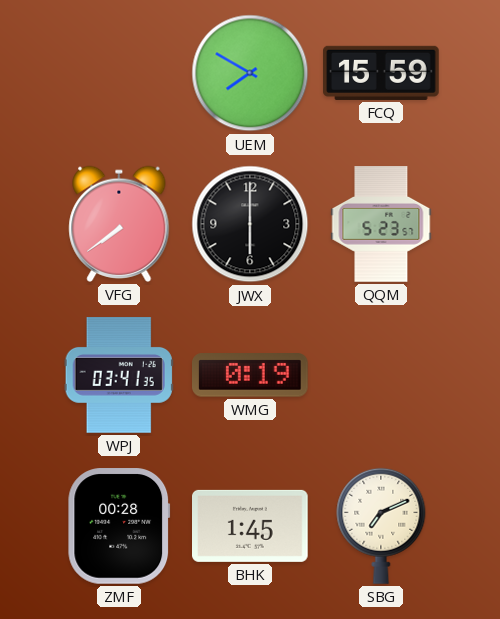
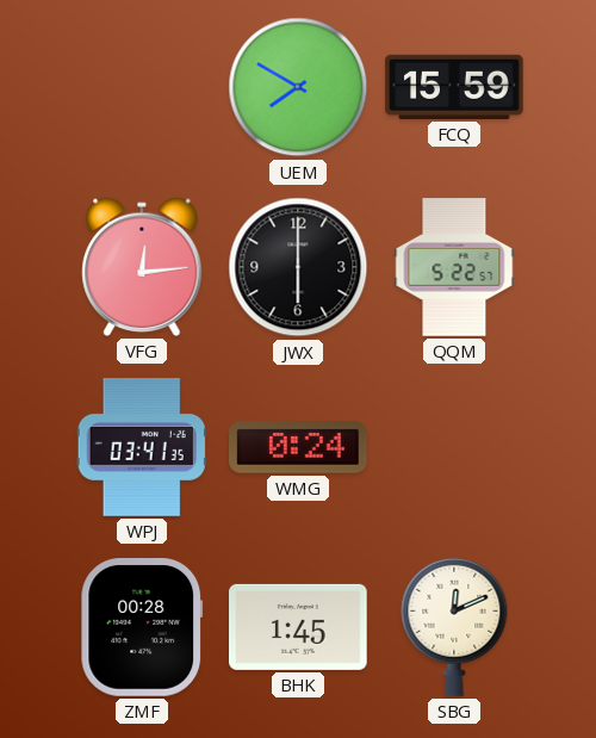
VFG: 7:39 -> 12:14 (142, 267)
QQM: 5:23 -> 5:22 (454, 267)
WMG: 0:19 -> 0:24 (299, 447)
SBG: 7:11 -> 12:11 (454, 627)
